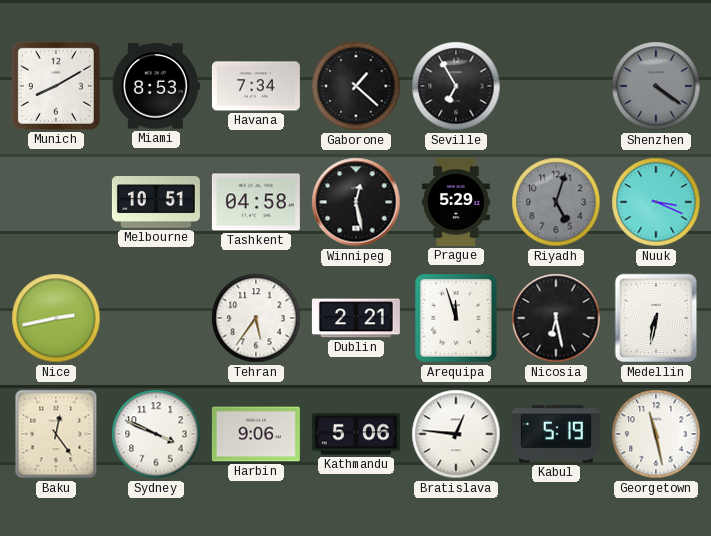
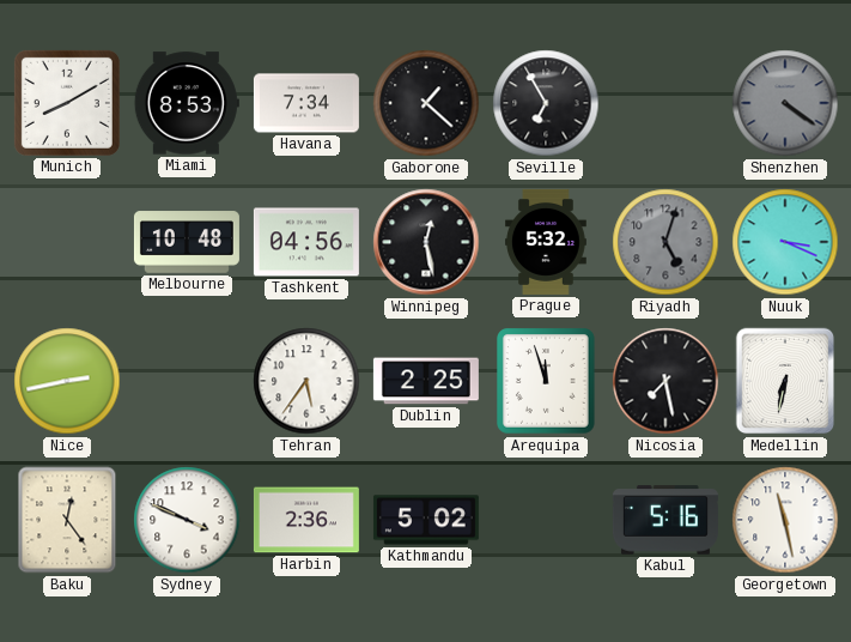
Melbourne: 10:51 -> 10:48 (187, 242)
Tashkent: 04:58 -> 04:56 (306, 242)
Prague: 5:29 -> 5:32 (547, 242)
Dublin: 2:21 -> 2:25 (426, 381)
Nicosia: 6:28 -> 7:28 (665, 381)
Harbin: 9:06 -> 2:36 (306, 520)
Kathmandu: 5:06 -> 5:02 (426, 520)
Bratislava: 12:46 -> none (456, 434)
Kabul: 5:19 -> 5:16 (665, 520)
